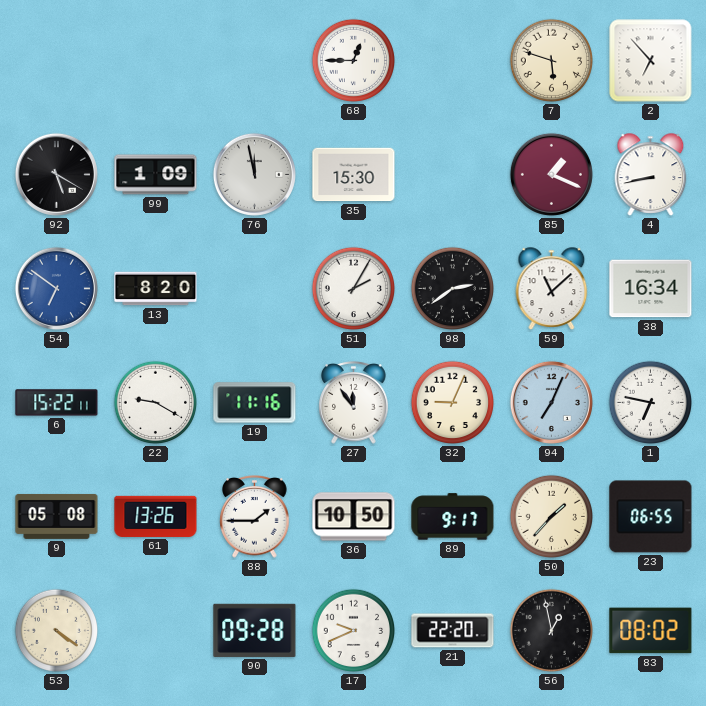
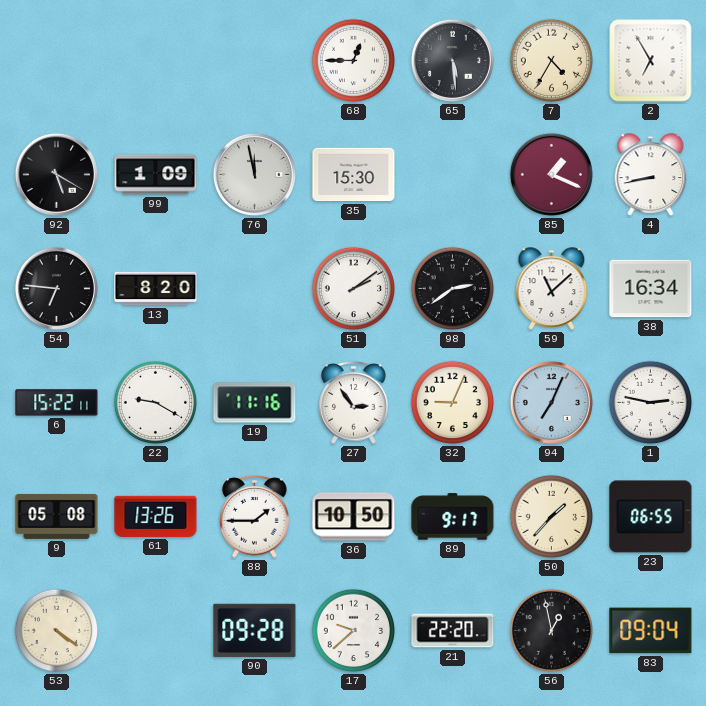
65: none -> 5:29 (452, 60)
7: 5:48 -> 4:35 (552, 61)
2: 6:53 -> 6:55 (651, 61)
54: 6:51 -> 6:46 (56, 288)
54 dial: blue -> black (56, 288)
51: 2:05 -> 2:09 (354, 289)
27: 11:54 -> 2:54 (354, 403)
1: 6:47 -> 2:47 (651, 403)
17: 9:41 -> 9:38 (354, 631)
83: 08:02 -> 09:04 (651, 631)
